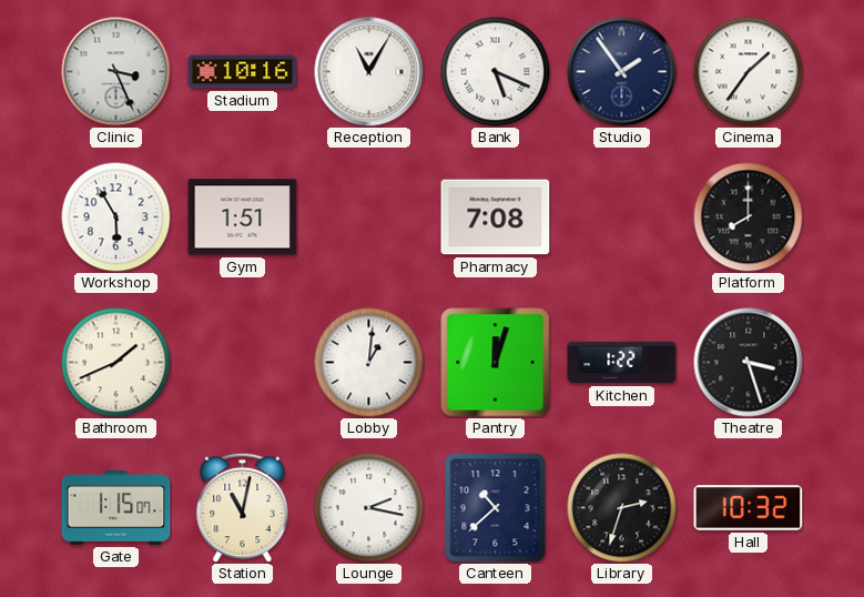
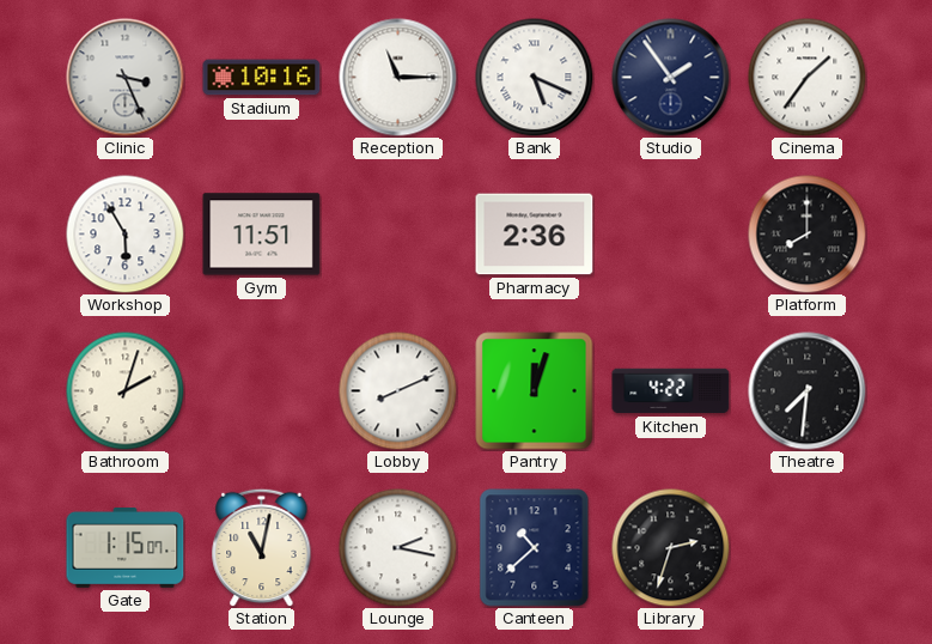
Reception: 11:05 -> 11:15 (398, 78)
Gym: 1:51 -> 11:51 (262, 235)
Pharmacy: 7:08 -> 2:36 (535, 235)
Bathroom: 1:41 -> 2:03 (126, 391)
Lobby: 1:01 -> 8:11 (398, 391)
Kitchen: 1:22 -> 4:22 (671, 391)
Theatre: 3:27 -> 7:31 (808, 391)
Hall: 10:32 -> none (749, 508)
